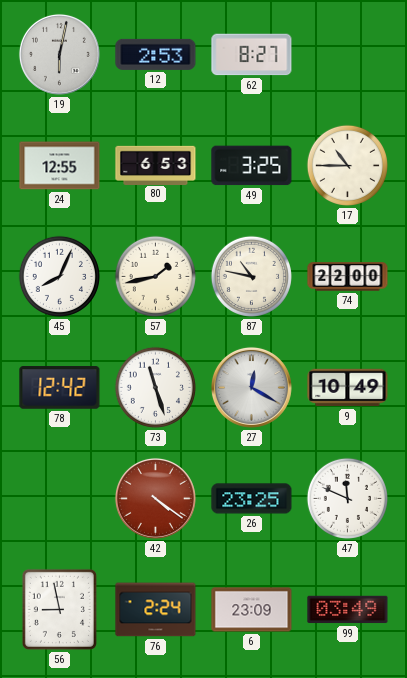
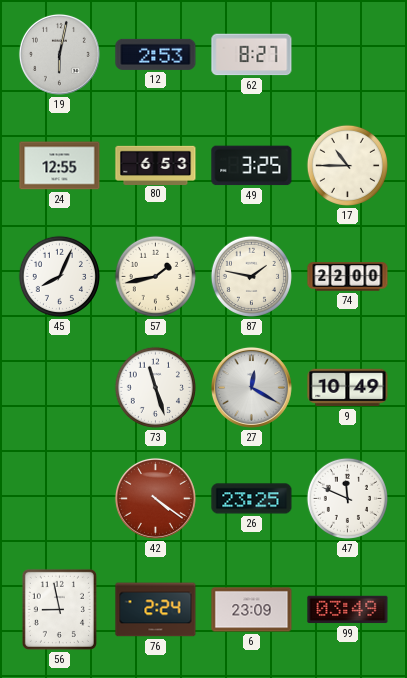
87: 10:47 -> 1:47 (251, 276)
78: 12:42 -> none (60, 388)
